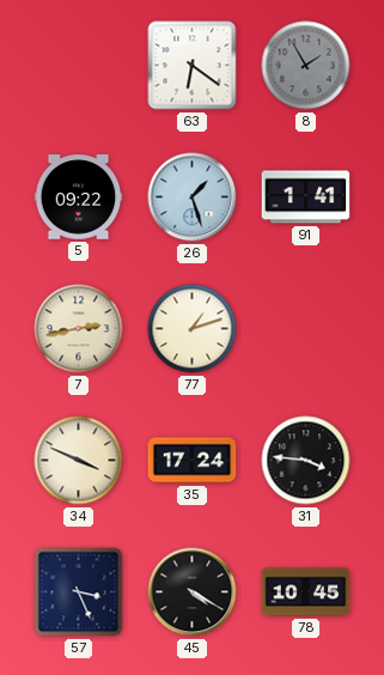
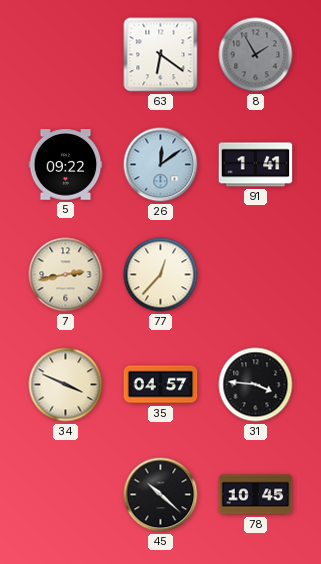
26: 1:27 -> 12:09 (161, 165)
77: 1:12 -> 12:37 (161, 275)
35: 17:24 -> 04:57 (161, 385)
57: 3:26 -> none (79, 592)
45: 4:20 -> 10:22 (161, 495)
